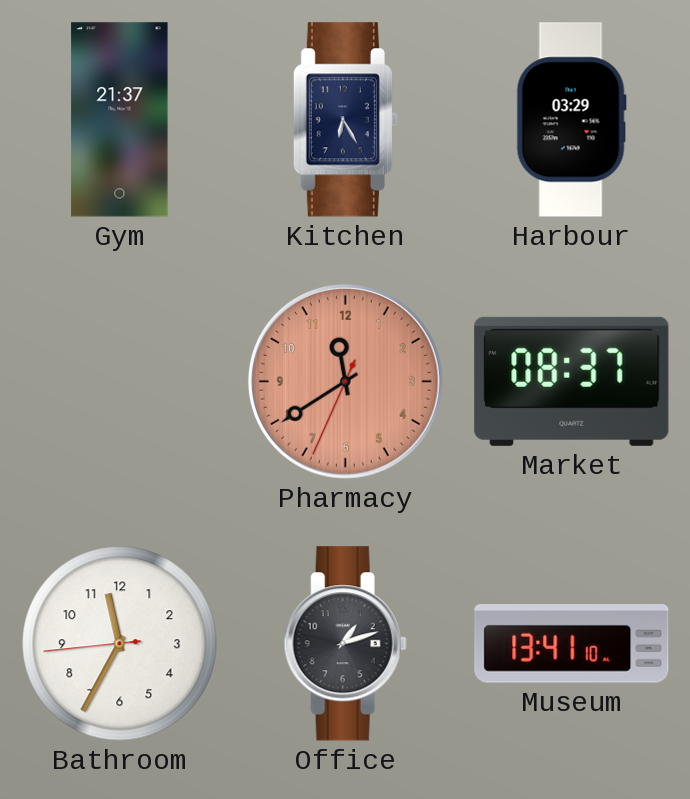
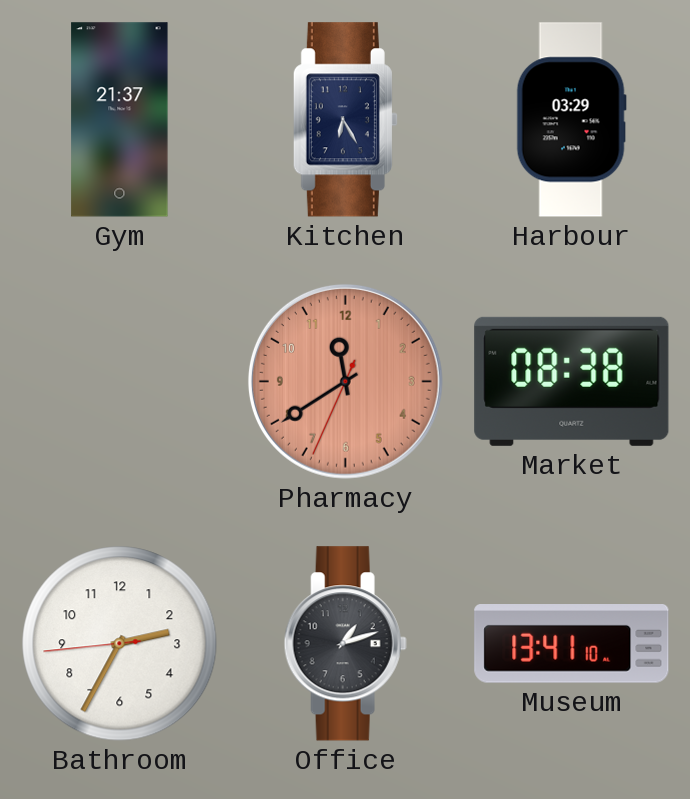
Market: 08:37 -> 08:38 (572, 381)
Bathroom: 11:34 -> 2:34 (120, 644)
